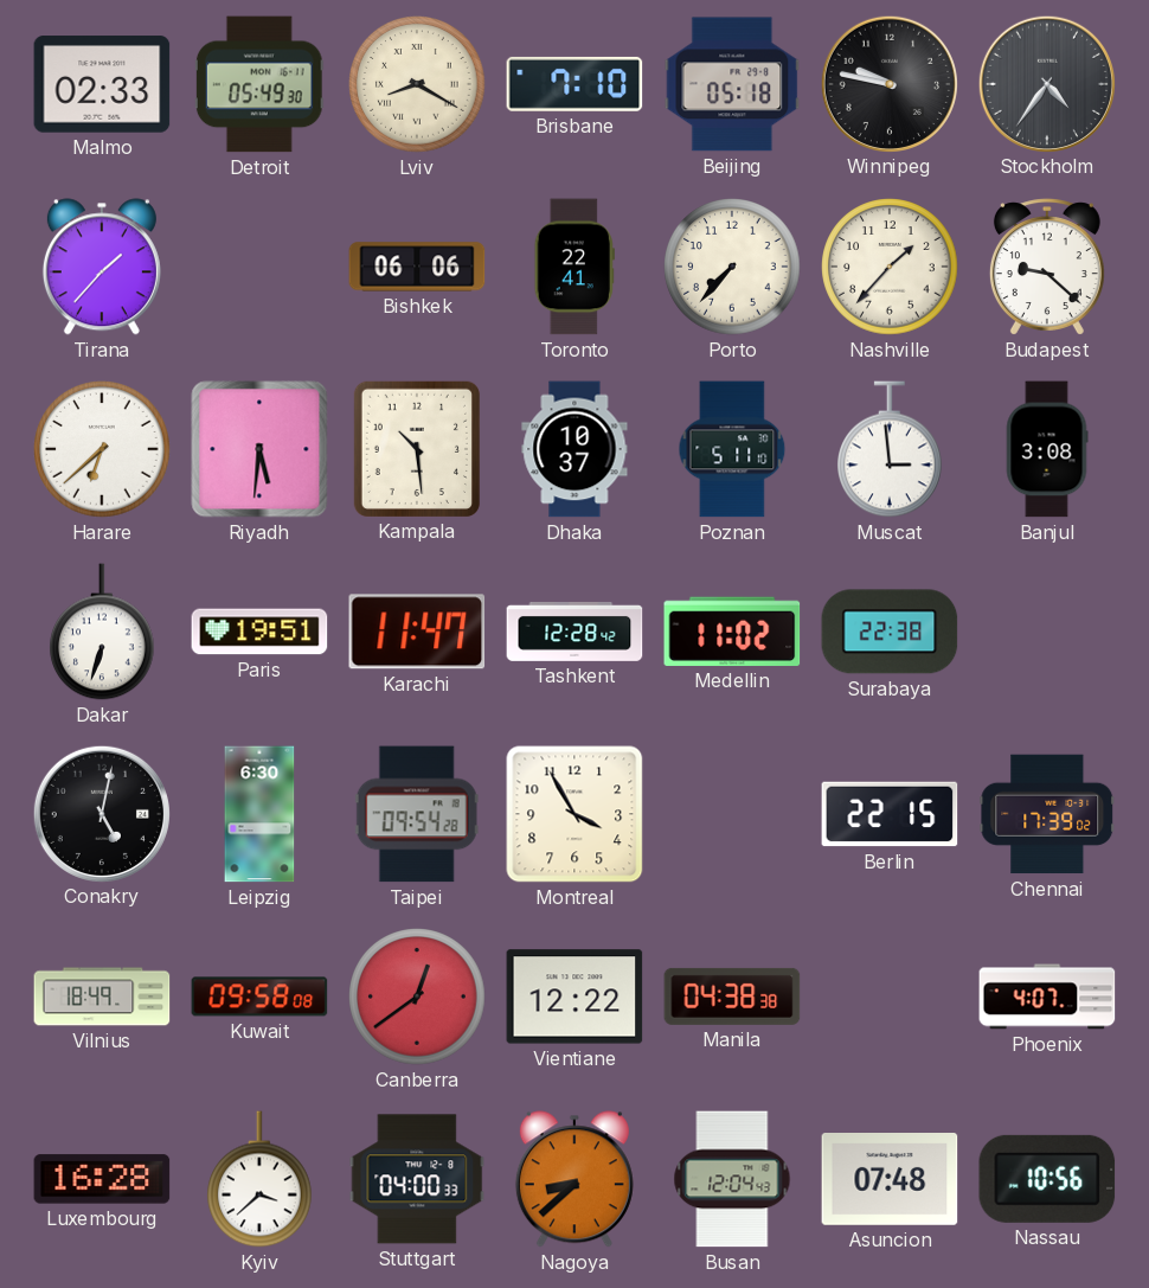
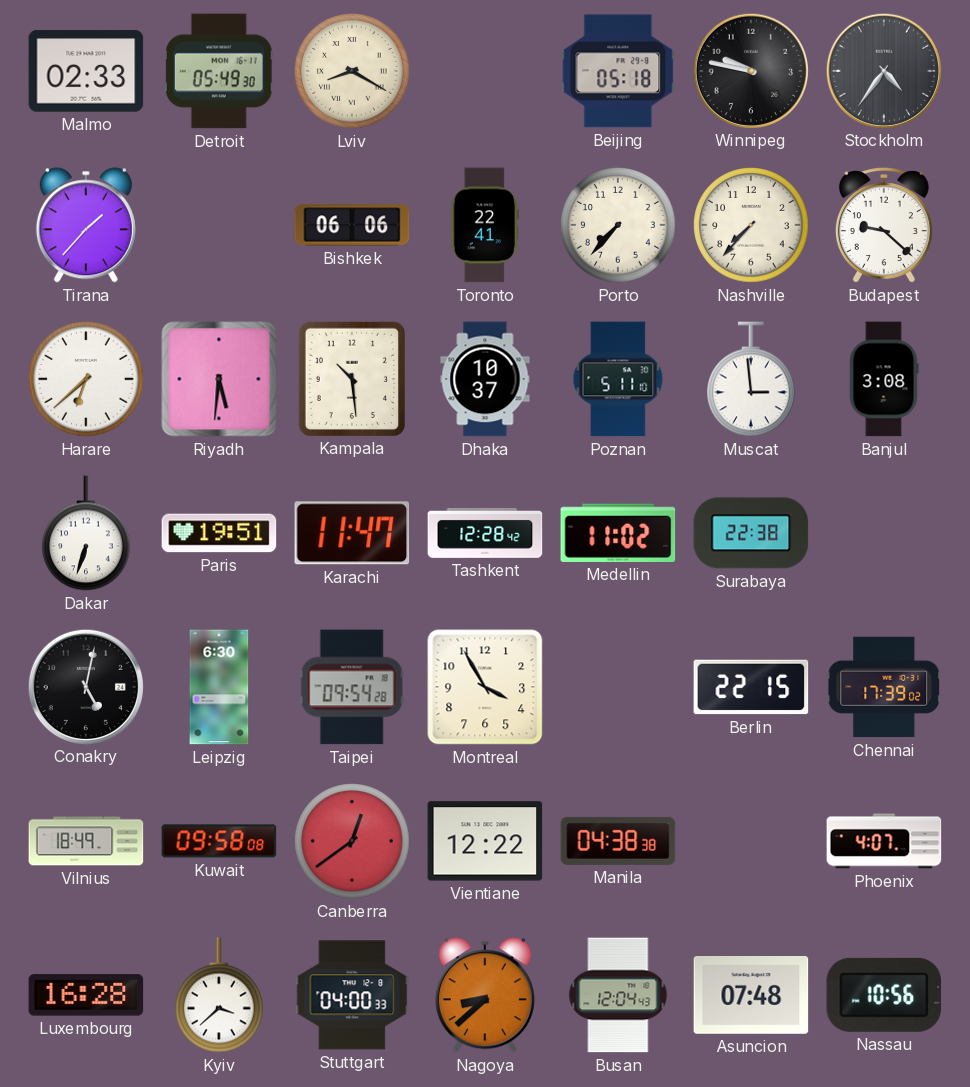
Brisbane: 7:10 -> none (574, 84)
Nashville: 1:37 -> 7:37 (751, 225)
